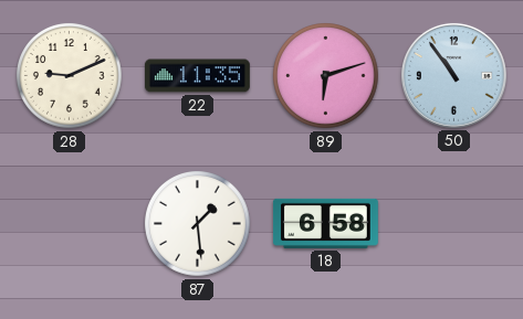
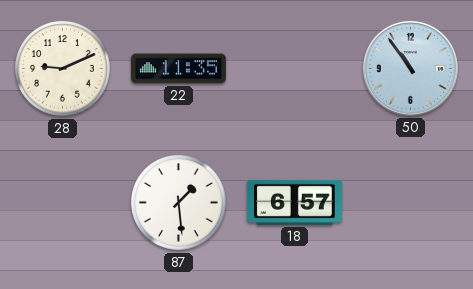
89: 6:12 -> none (326, 76)
18: 6:58 -> 6:57 (294, 202)
